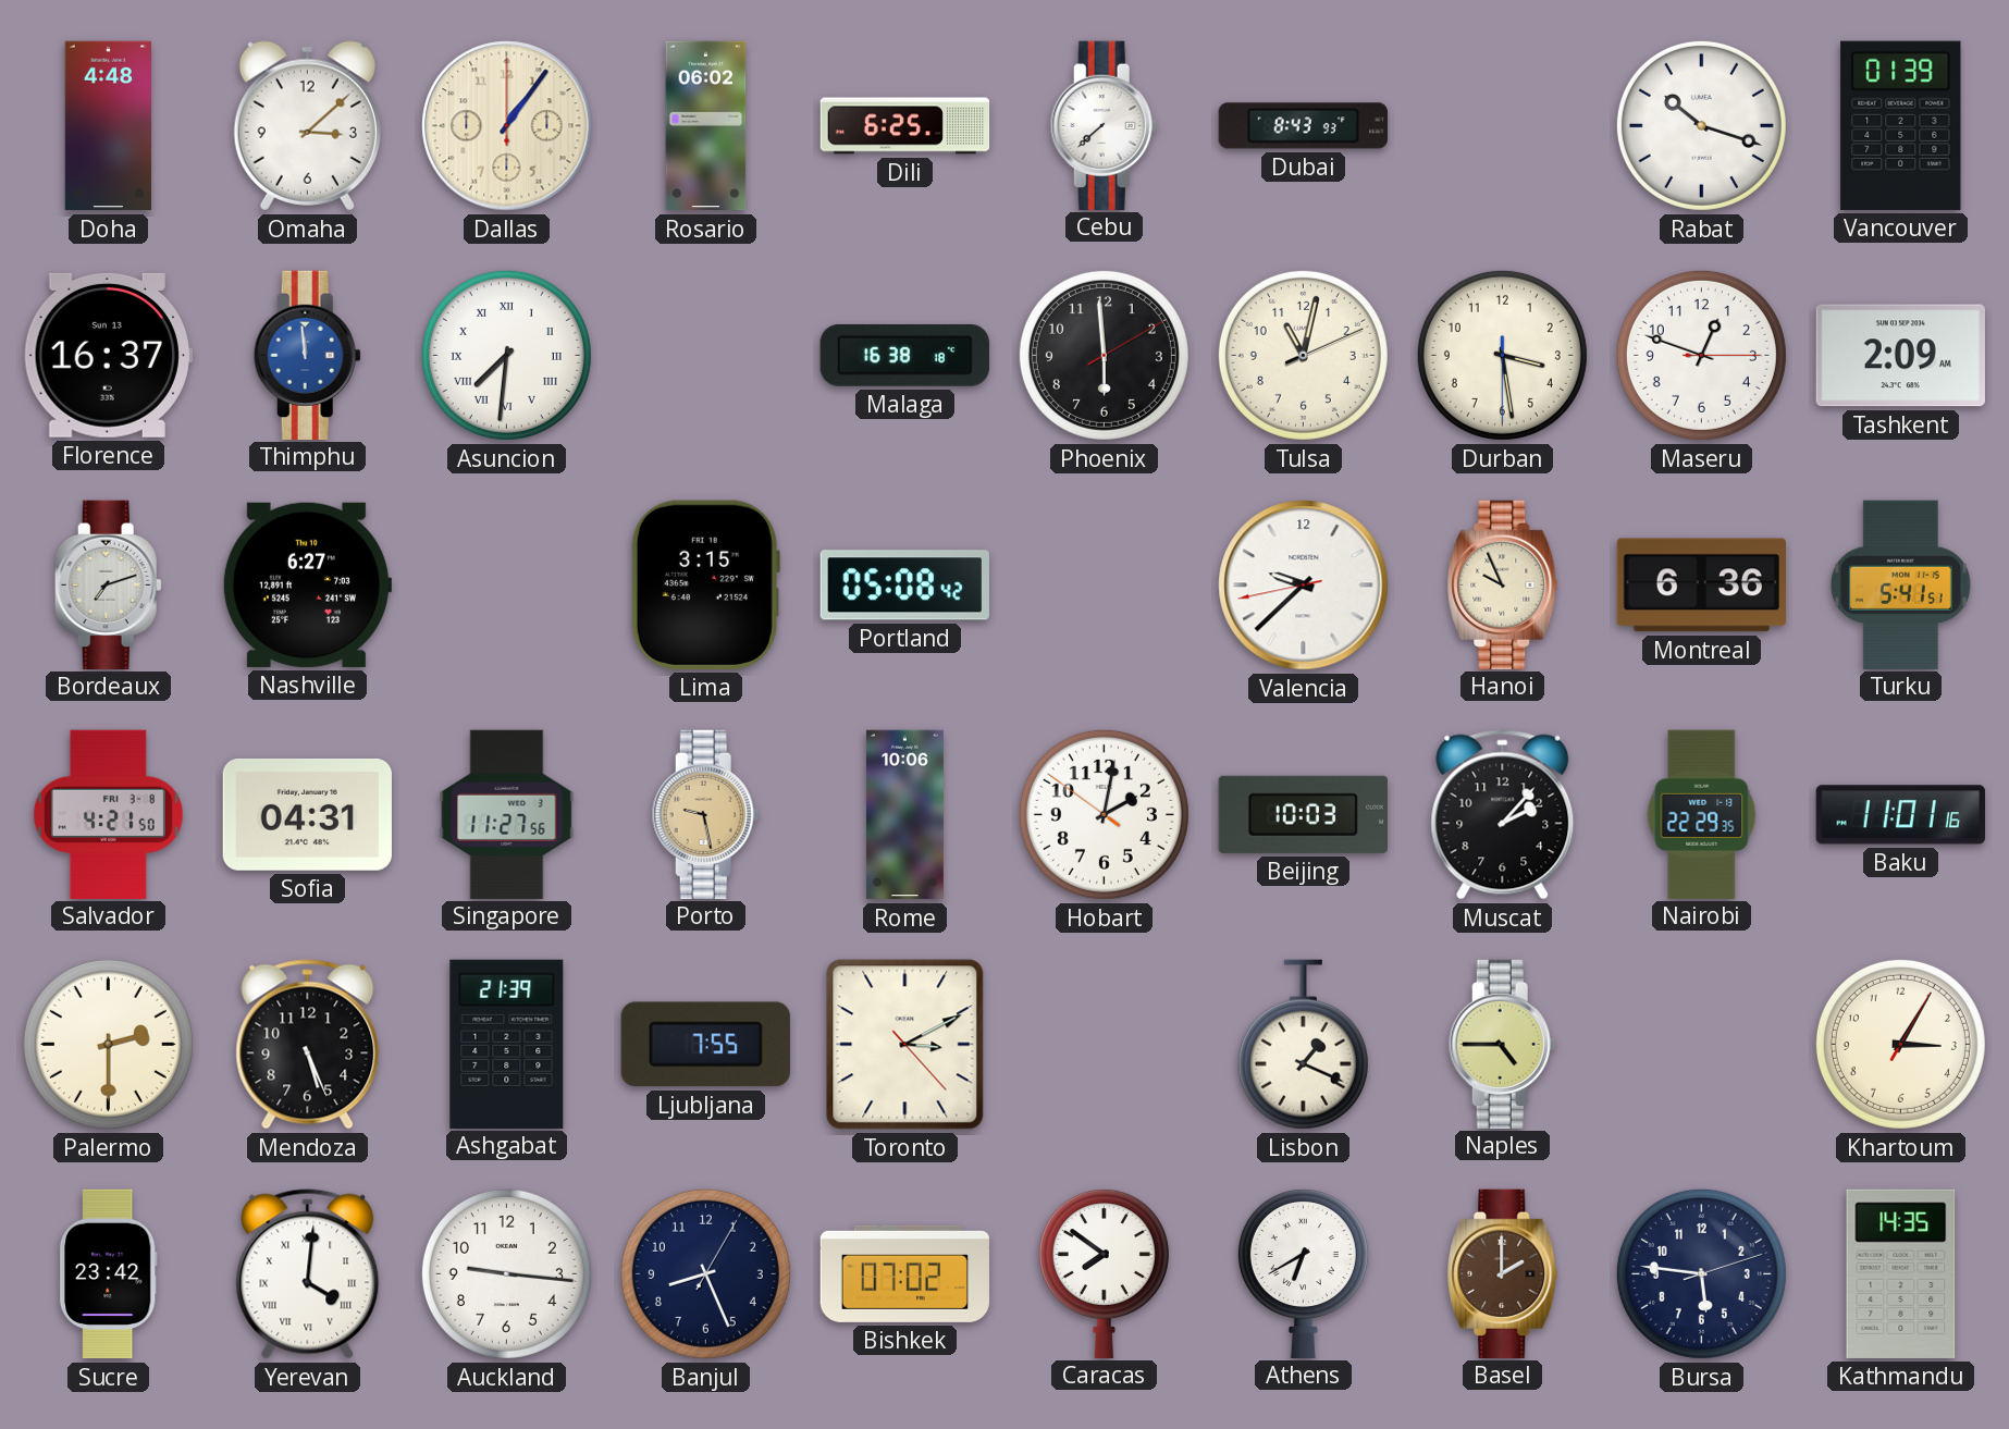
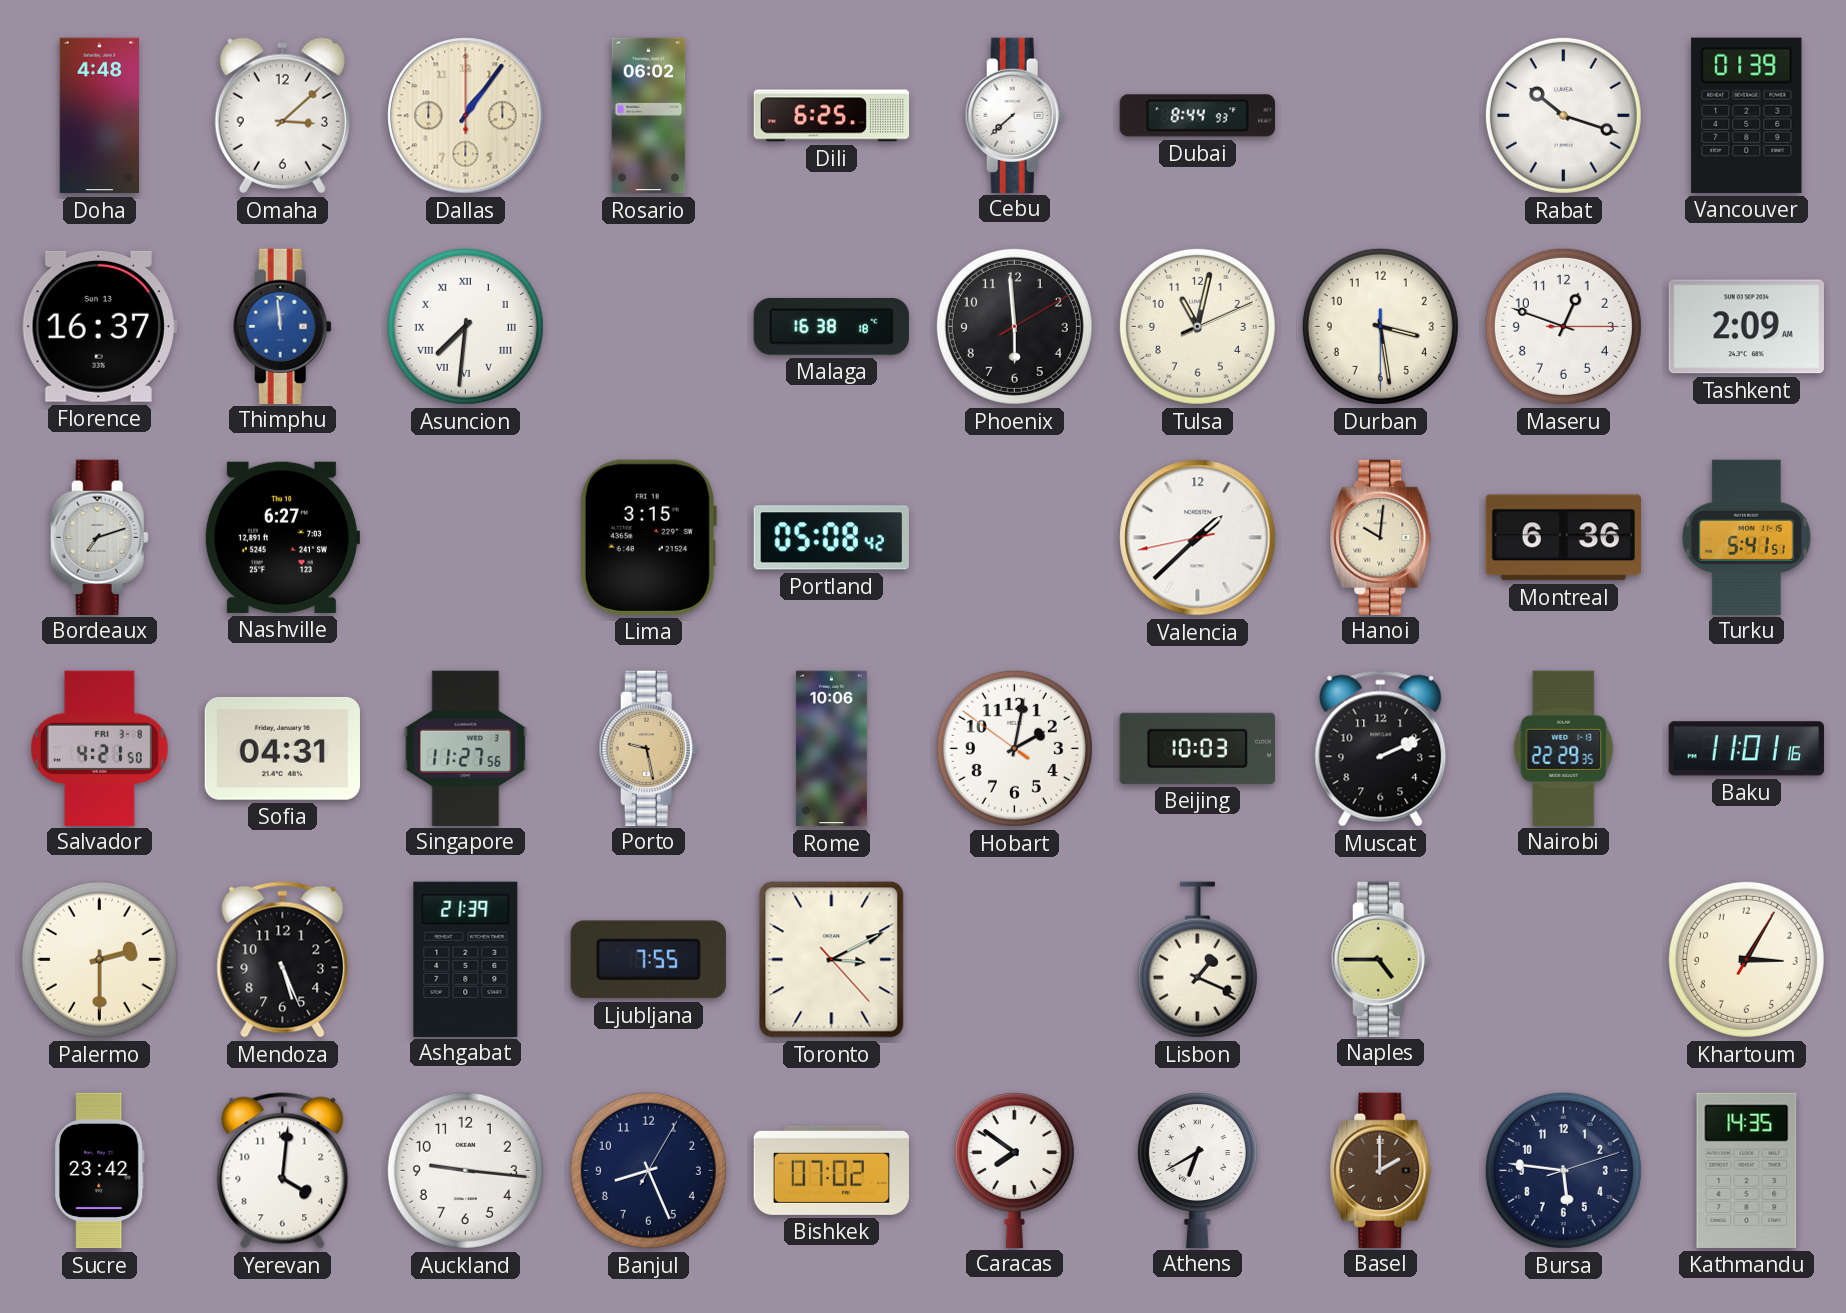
Dubai: 8:43 -> 8:44 (1197, 116)
Valencia: 9:37 -> 1:37 (1198, 538)
Hanoi: 9:56 -> 10:01 (1381, 537)
Muscat: 2:07 -> 2:11 (1381, 749)
Yerevan numerals: Roman -> Arabic (283, 1171)
